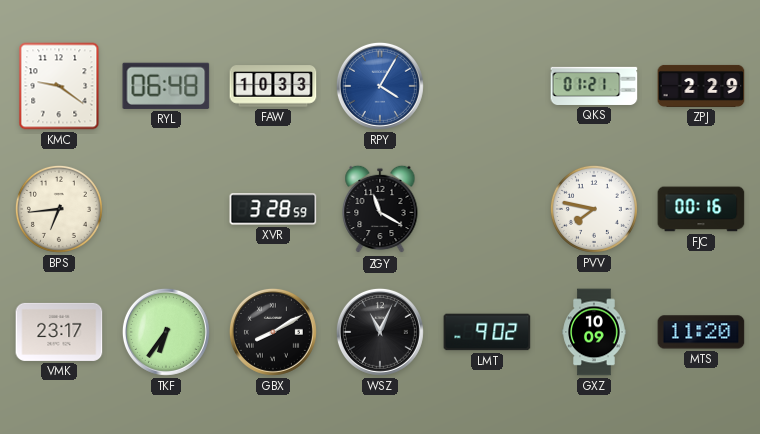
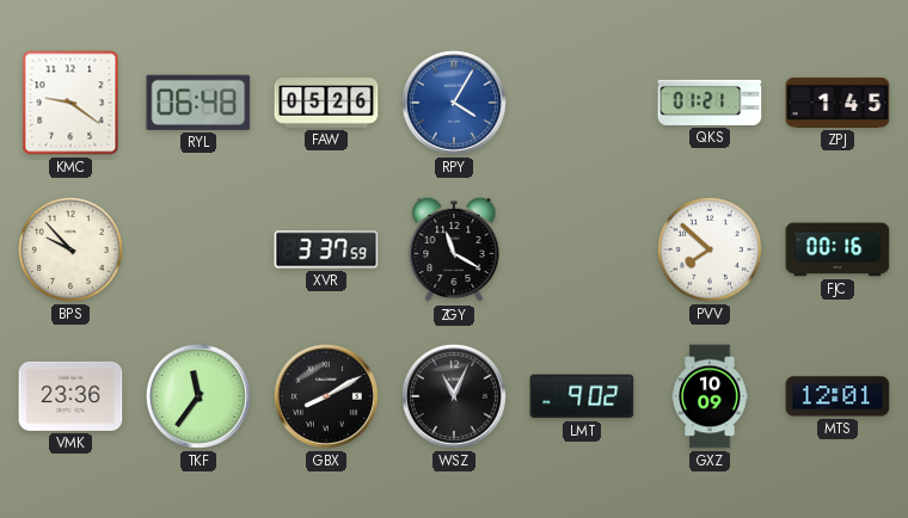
FAW: 10:33 -> 05:26 (326, 103)
ZPJ: 2:29 -> 1:45 (838, 103)
BPS: 6:44 -> 9:53 (70, 249)
XVR: 3:28 -> 3:37 (326, 249)
PVV: 7:47 -> 7:52 (710, 249)
VMK: 23:17 -> 23:36 (70, 396)
TKF: 6:36 -> 11:36 (198, 396)
MTS: 11:20 -> 12:01 (838, 396)
